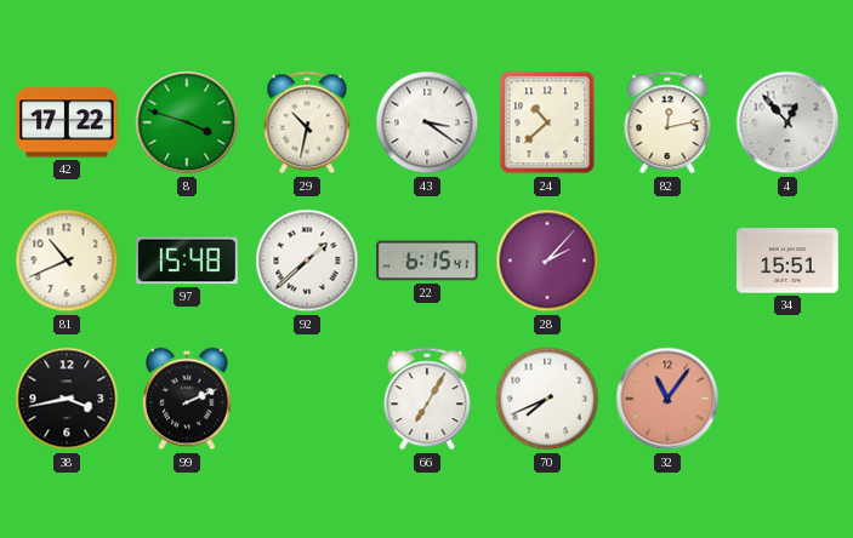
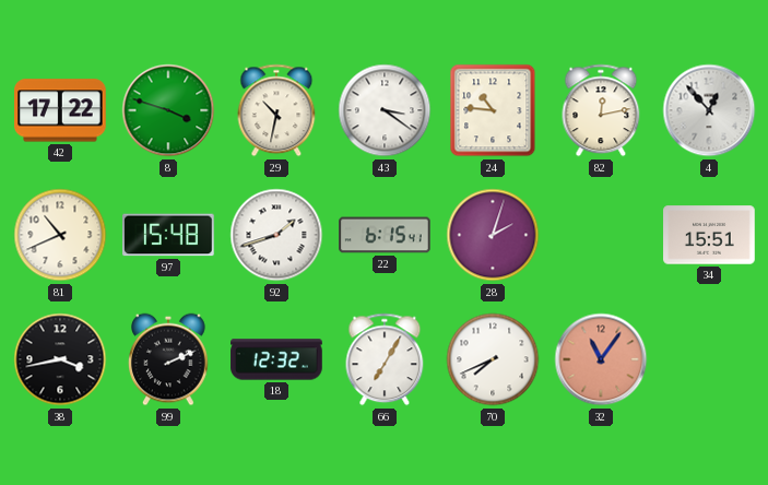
24: 10:38 -> 10:46 (493, 110)
92: 1:38 -> 1:42 (276, 235)
28: 2:07 -> 2:03 (493, 235)
18: none -> 12:32 (276, 359)
